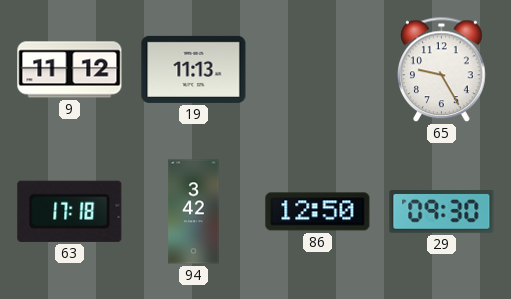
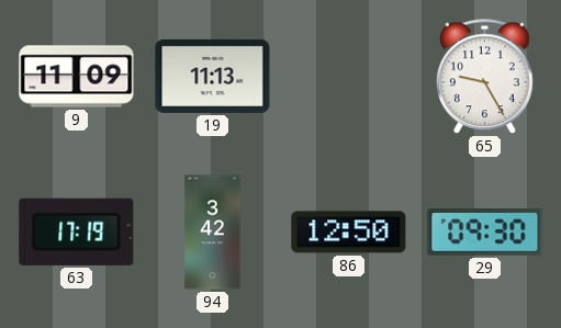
9: 11:12 -> 11:09 (77, 77)
63: 17:18 -> 17:19 (77, 231)
